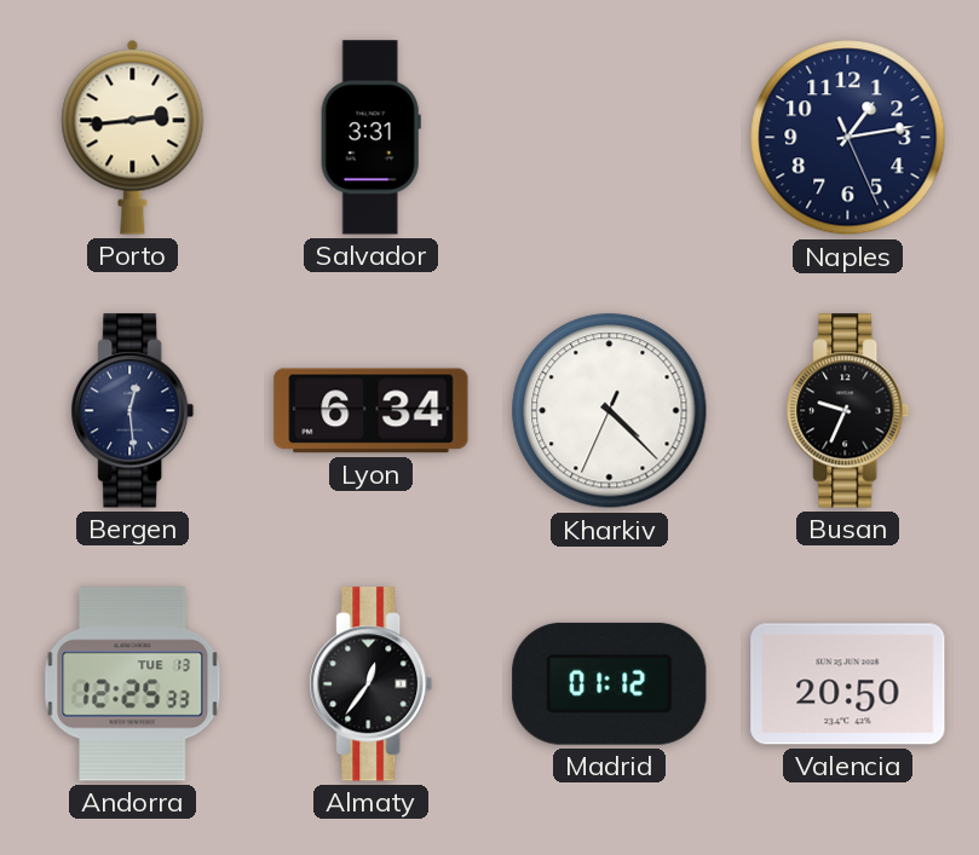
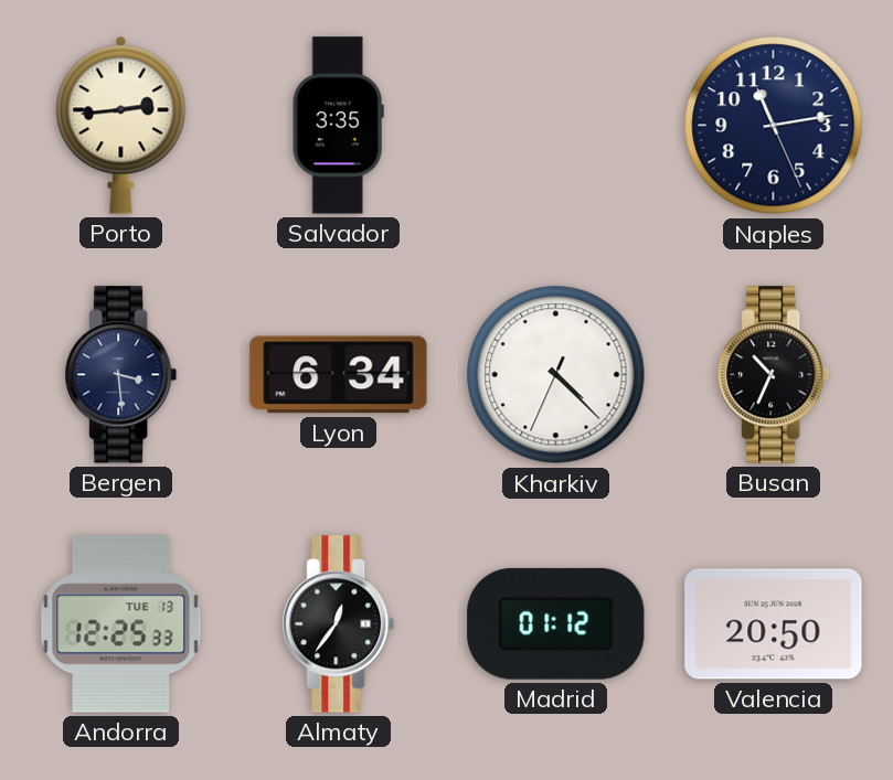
Salvador: 3:31 -> 3:35 (338, 126)
Naples: 1:13 -> 11:13 (774, 126)
Bergen: 12:29 -> 3:29 (121, 375)
Busan: 9:34 -> 10:34 (774, 375)
